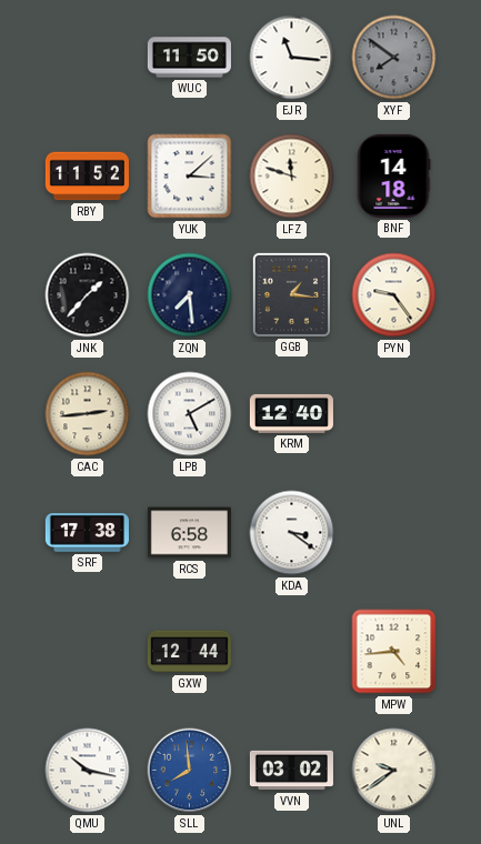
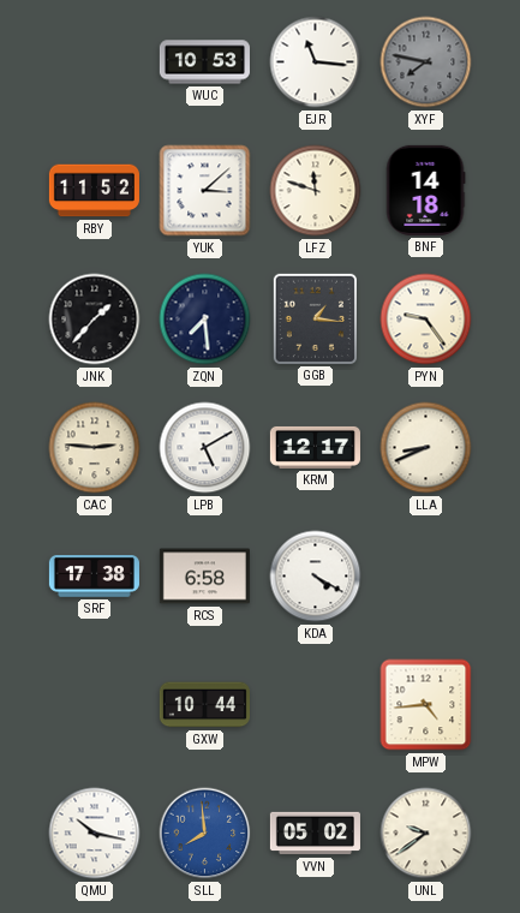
WUC: 11:50 -> 10:53 (204, 62)
XYF: 7:51 -> 7:47 (426, 62)
CAC: 2:44 -> 2:46 (95, 448)
KRM: 12:40 -> 12:17 (315, 447)
LLA: none -> 8:41 (426, 448)
KDA: 3:21 -> 4:20 (316, 577)
GXW: 12:44 -> 10:44 (204, 705)
VVN: 03:02 -> 05:02 (315, 834)
